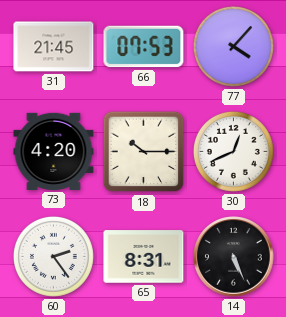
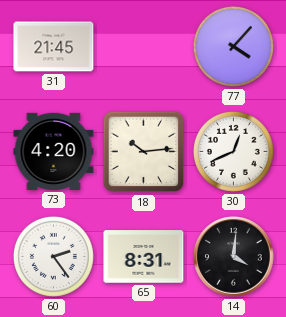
66: 07:53 -> none (144, 47)
18: 10:15 -> 10:14 (144, 152)
14: 5:26 -> 4:01 (234, 257)
